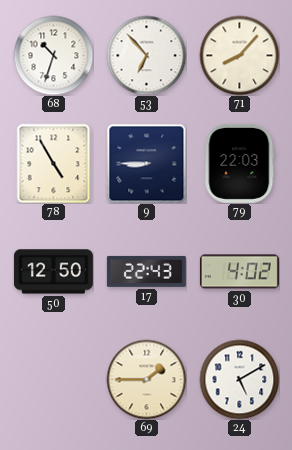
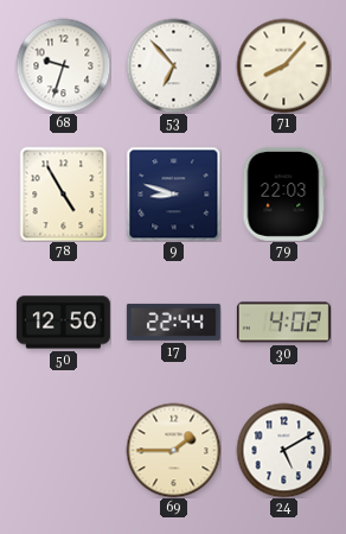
68: 10:33 -> 9:33 (63, 65)
9: 8:45 -> 8:48 (173, 193)
17: 22:43 -> 22:44 (173, 322)
